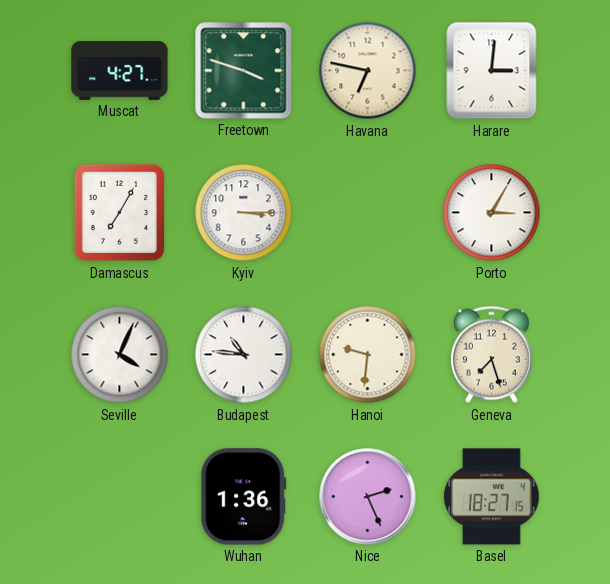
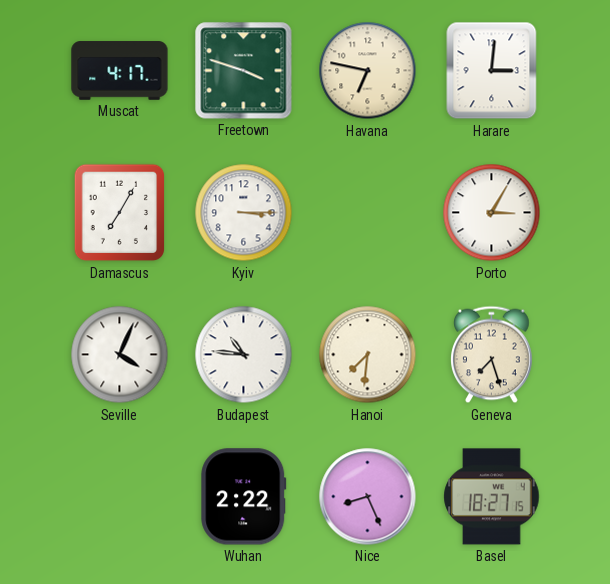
Muscat: 4:27 -> 4:17 (120, 71)
Hanoi: 9:31 -> 7:31 (368, 355)
Wuhan: 1:36 -> 2:22 (244, 497)
Nice: 2:26 -> 8:26 (368, 497)
